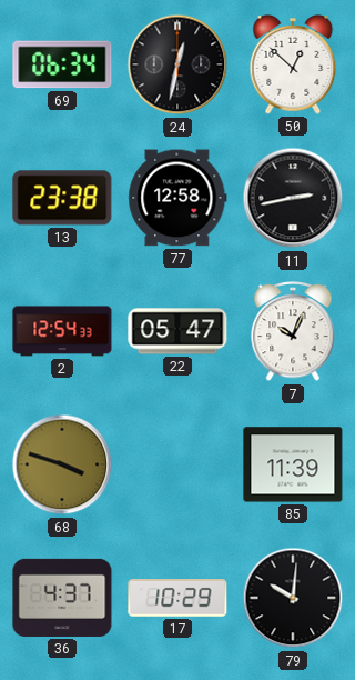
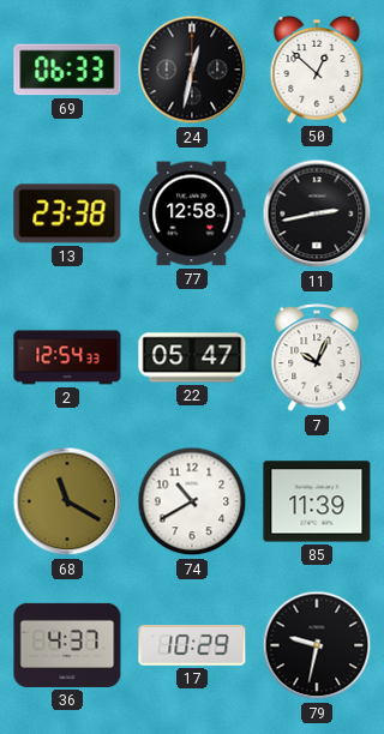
69: 06:34 -> 06:33 (67, 70)
68: 3:48 -> 11:20 (67, 501)
74: none -> 10:40 (192, 501)
79: 10:01 -> 9:32 (317, 645)
